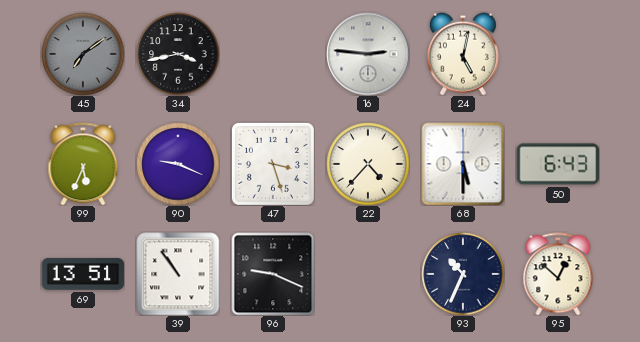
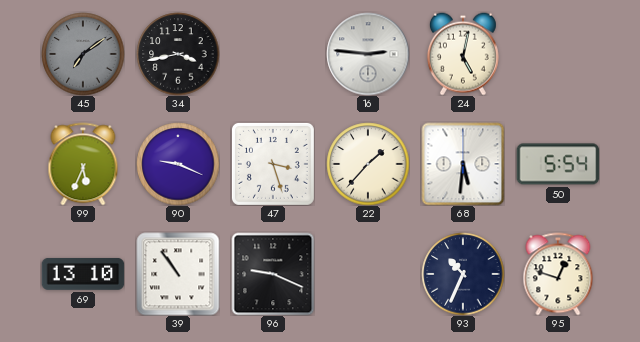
22: 4:37 -> 1:37 (368, 164)
68: 5:30 -> 5:31 (463, 164)
50: 6:43 -> 5:54 (558, 164)
69: 13:51 -> 13:10 (83, 274)
95: 12:52 -> 12:48 (558, 274)
